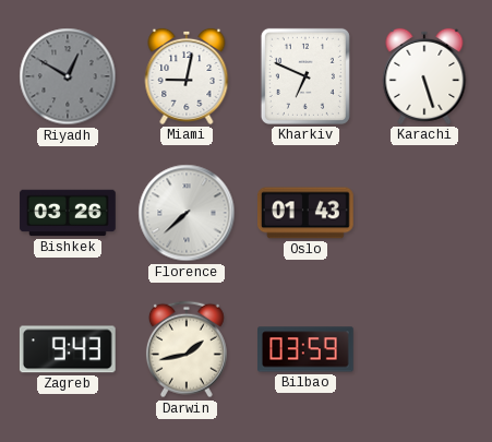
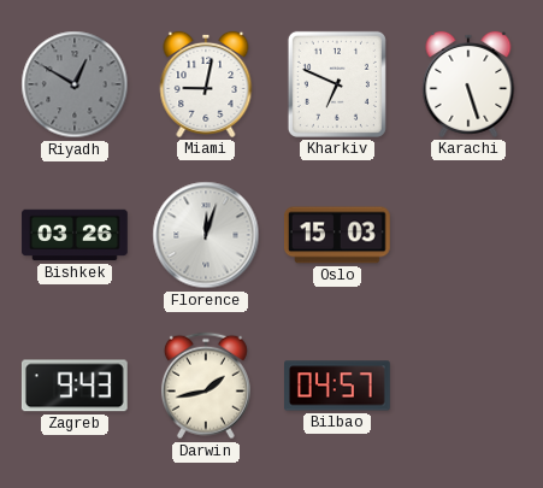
Florence: 7:38 -> 12:03 (206, 235)
Oslo: 01:43 -> 15:03 (338, 235)
Bilbao: 03:59 -> 04:57 (338, 386)
